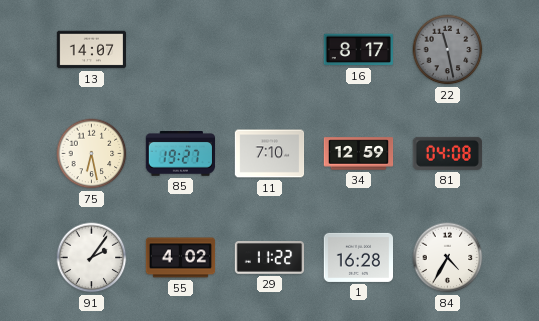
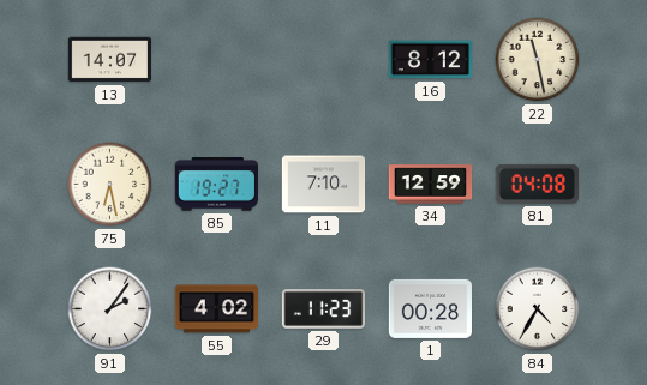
16: 8:17 -> 8:12 (430, 60)
22 dial: grey -> cream (538, 60)
29: 11:22 -> 11:23 (324, 309)
1: 16:28 -> 00:28 (430, 308)
